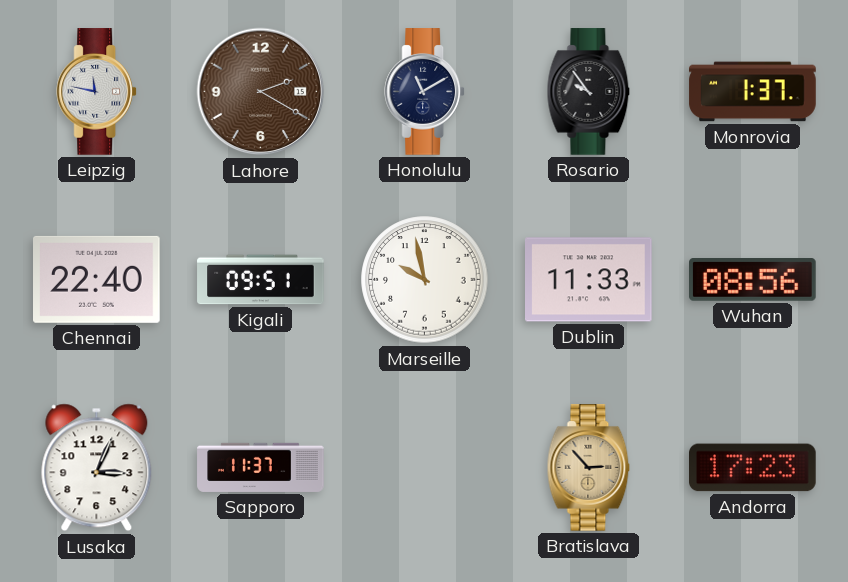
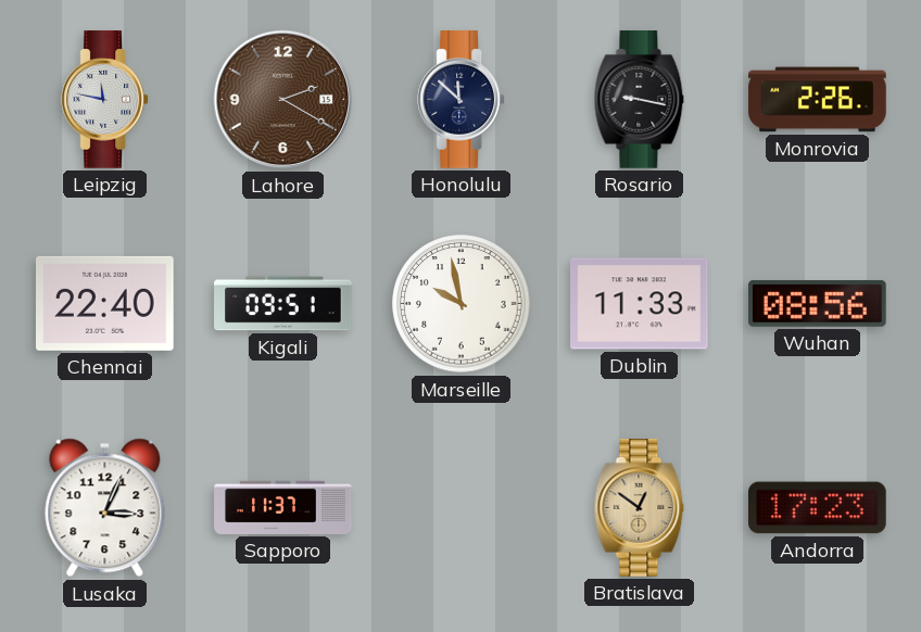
Honolulu: 11:10 -> 11:52 (462, 100)
Rosario: 9:54 -> 9:17 (640, 100)
Monrovia: 1:37 -> 2:26 (818, 100)
Bratislava: 2:53 -> 12:51 (640, 508)
